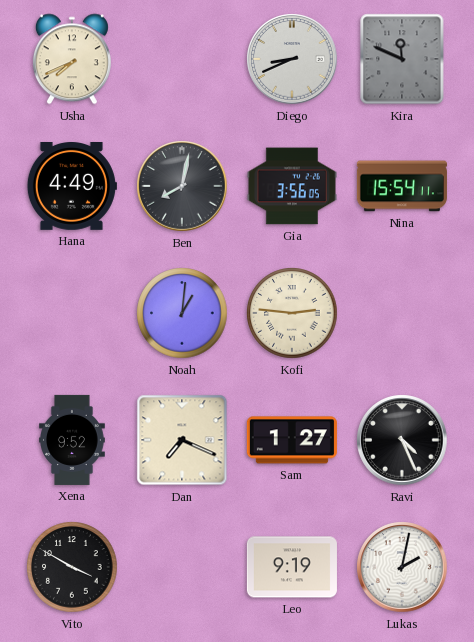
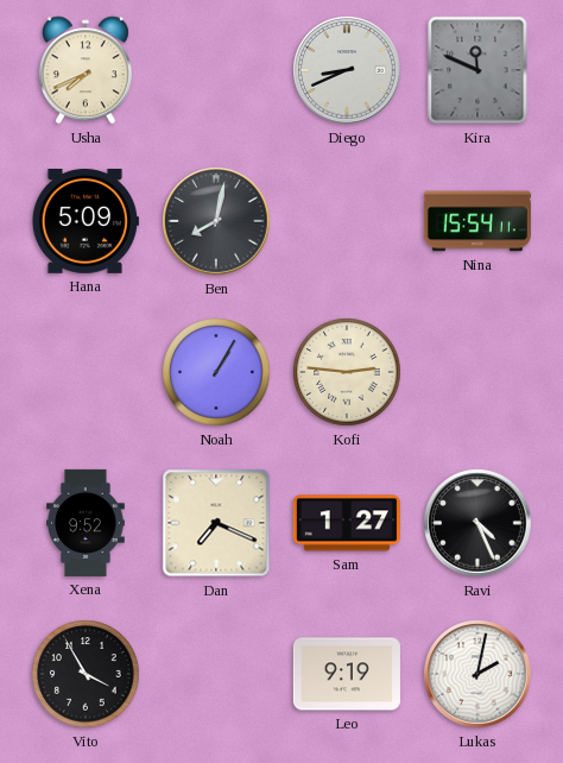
Hana: 4:49 -> 5:09 (86, 222)
Gia: 3:56 -> none (292, 186)
Noah: 1:01 -> 1:05 (216, 372)
Vito: 3:50 -> 3:55 (86, 674)
